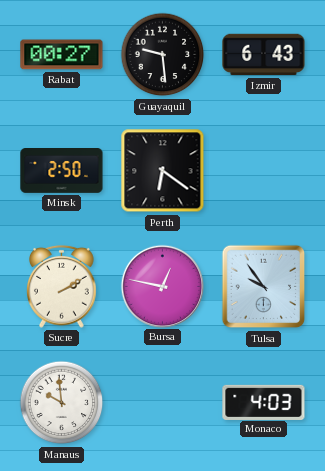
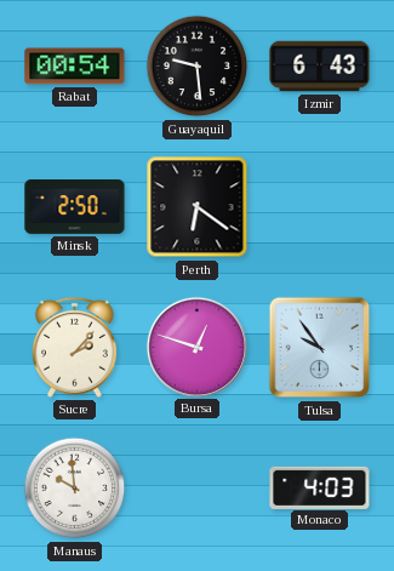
Rabat: 00:27 -> 00:54 (75, 67)
Sucre: 2:10 -> 2:07 (75, 347)
Bursa: 12:47 -> 12:48 (196, 347)
